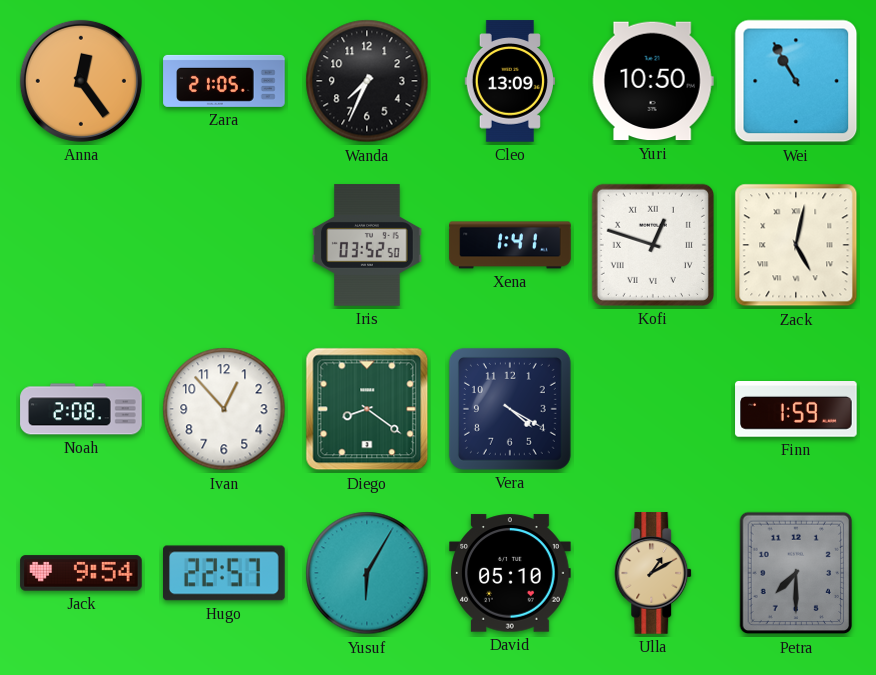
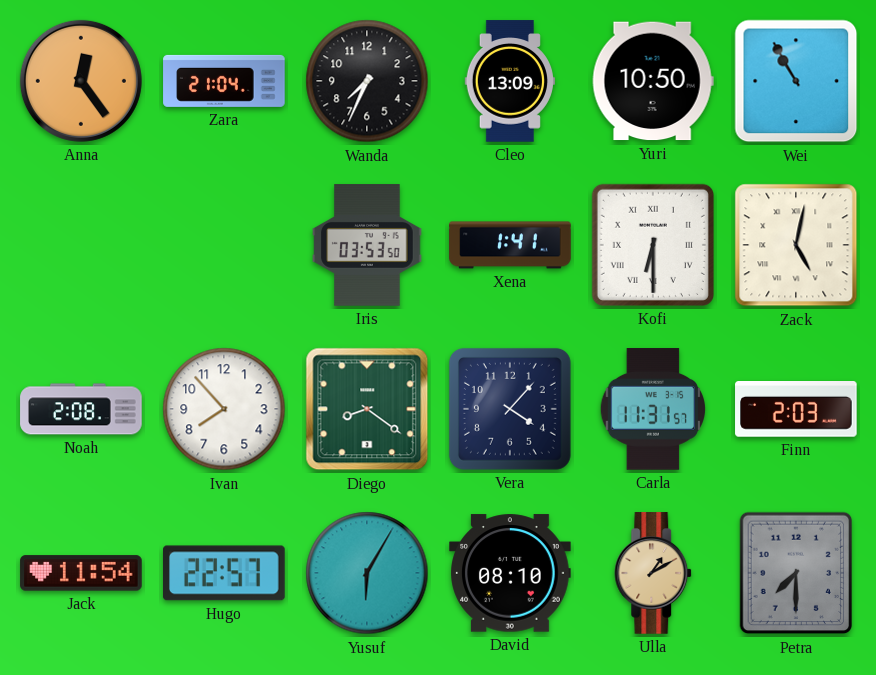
Zara: 21:05 -> 21:04 (224, 81)
Iris: 03:52 -> 03:53 (367, 245)
Kofi: 12:48 -> 6:30 (653, 245)
Ivan: 12:53 -> 7:53 (224, 409)
Vera: 4:20 -> 4:07 (510, 409)
Carla: none -> 11:31 (653, 409)
Finn: 1:59 -> 2:03 (796, 410)
Jack: 9:54 -> 11:54 (81, 573)
David: 05:10 -> 08:10 (510, 573)
